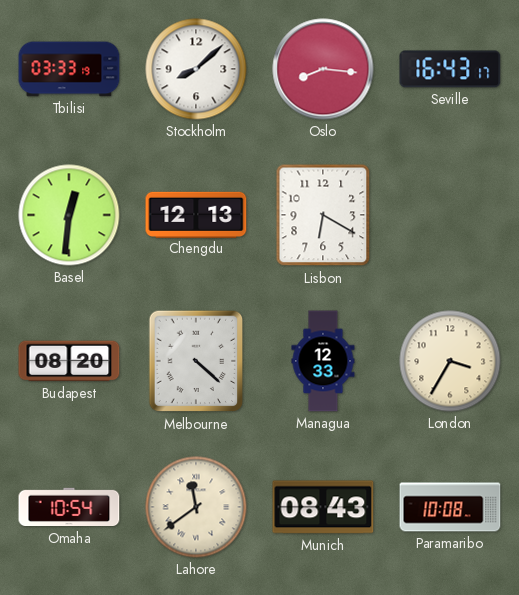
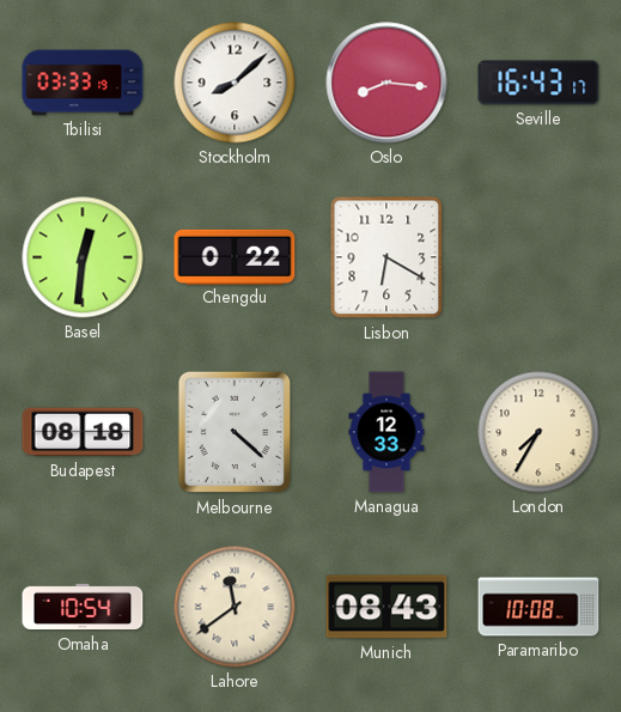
Chengdu: 12:13 -> 0:22 (235, 256)
Budapest: 08:20 -> 08:18 (83, 432)
London: 3:35 -> 7:35 (538, 432)
